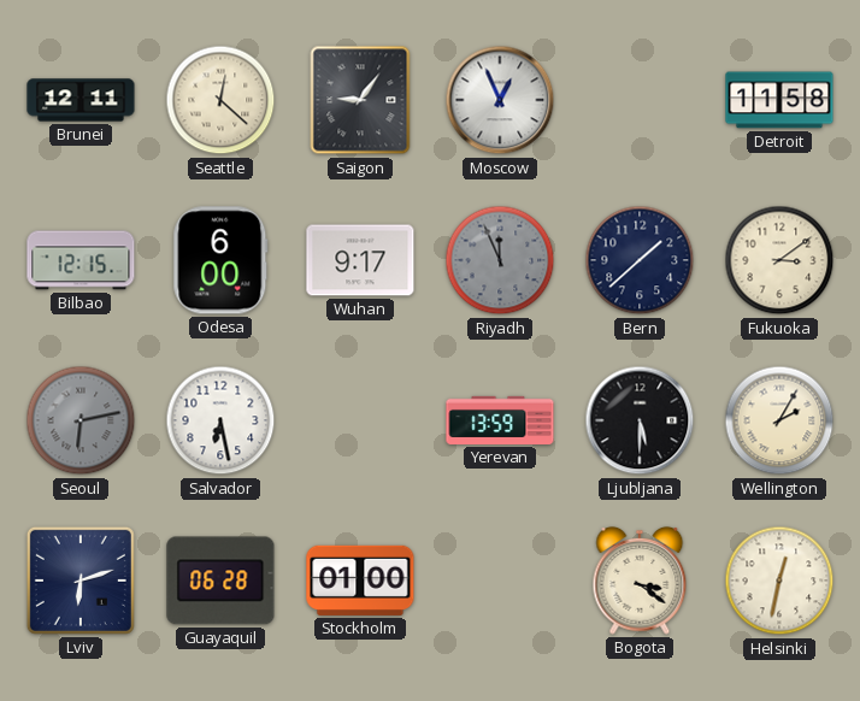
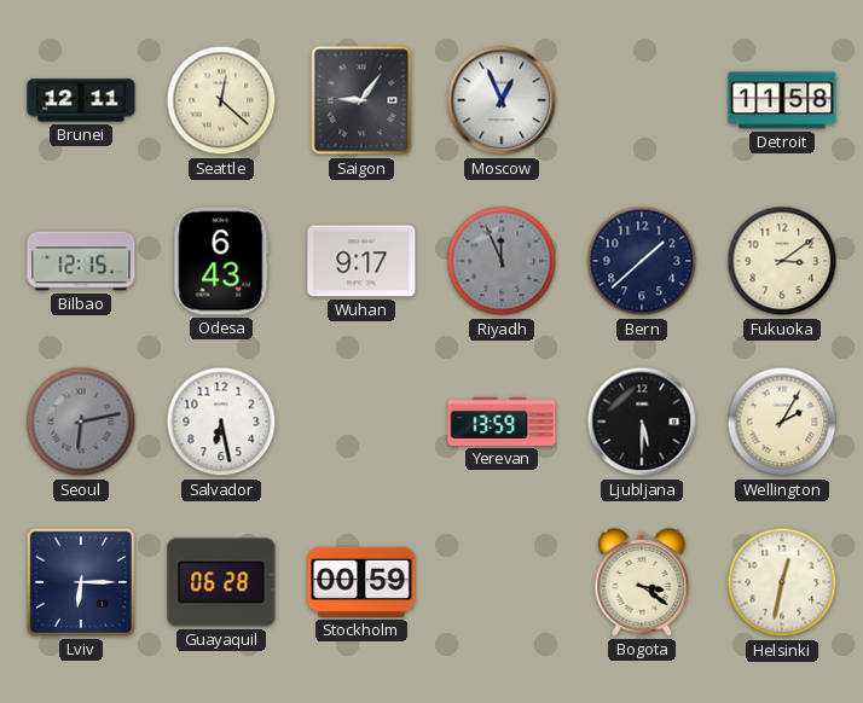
Odesa: 6:00 -> 6:43 (221, 261)
Lviv: 6:12 -> 6:15 (81, 582)
Stockholm: 01:00 -> 00:59 (361, 582)
